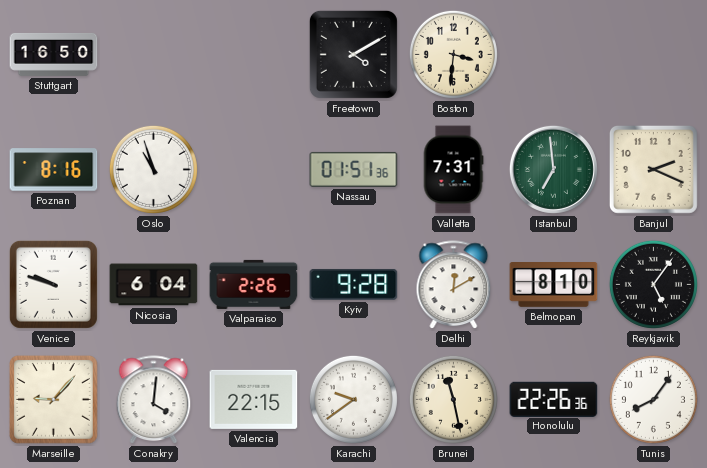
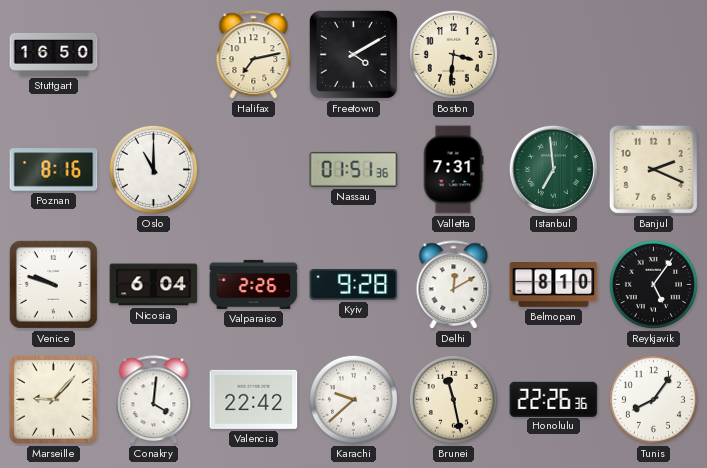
Halifax: none -> 7:13 (254, 55)
Oslo: 10:57 -> 11:00 (153, 169)
Valencia: 22:15 -> 22:42 (254, 399)
Karachi: 9:39 -> 9:38 (353, 399)
